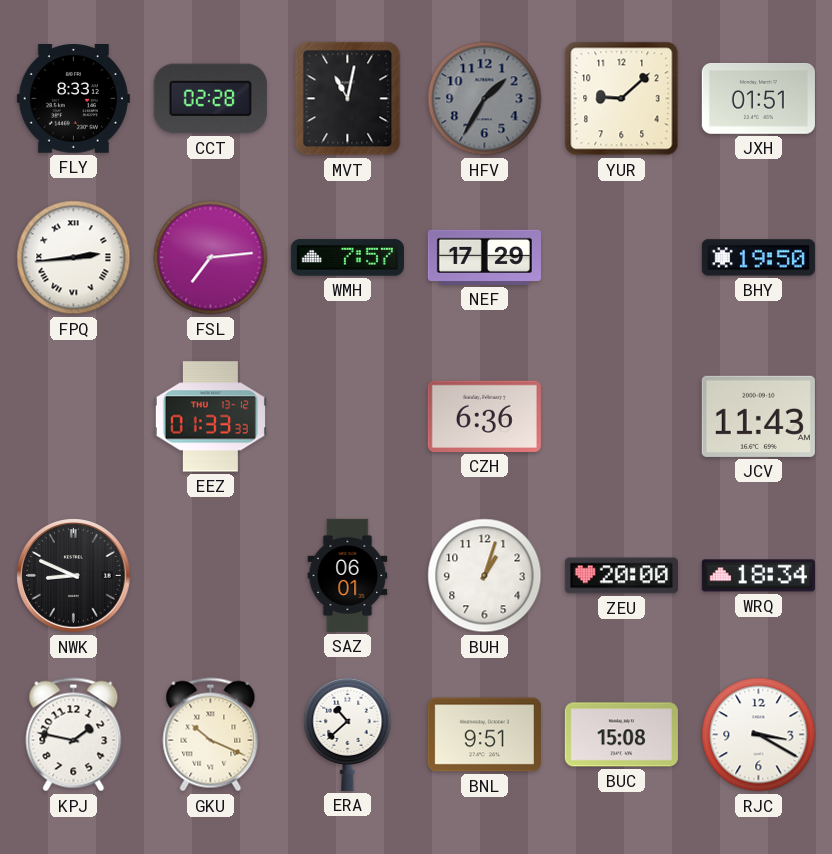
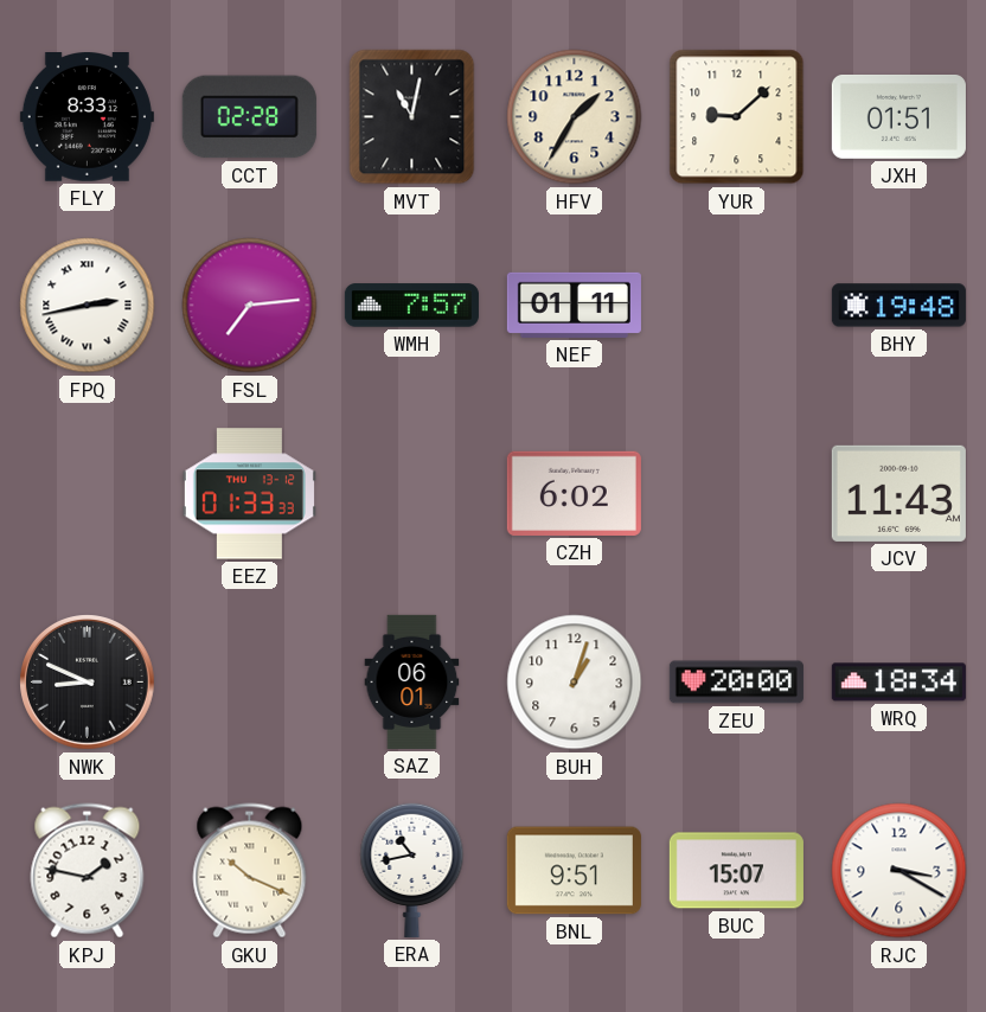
HFV dial: grey -> cream (575, 117)
FPQ: 2:44 -> 2:43 (88, 306)
NEF: 17:29 -> 01:11 (574, 305)
BHY: 19:50 -> 19:48 (898, 306)
CZH: 6:36 -> 6:02 (574, 493)
ERA: 10:38 -> 10:43 (412, 870)
BUC: 15:08 -> 15:07 (736, 871)
